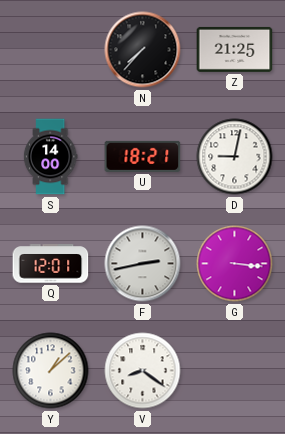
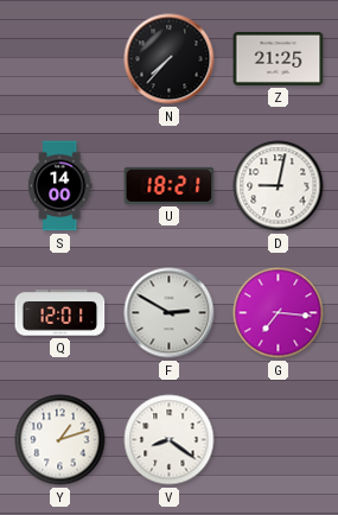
F: 2:43 -> 2:50 (170, 313)
G: 3:16 -> 7:16 (279, 313)
Y: 1:08 -> 1:12 (60, 440)
